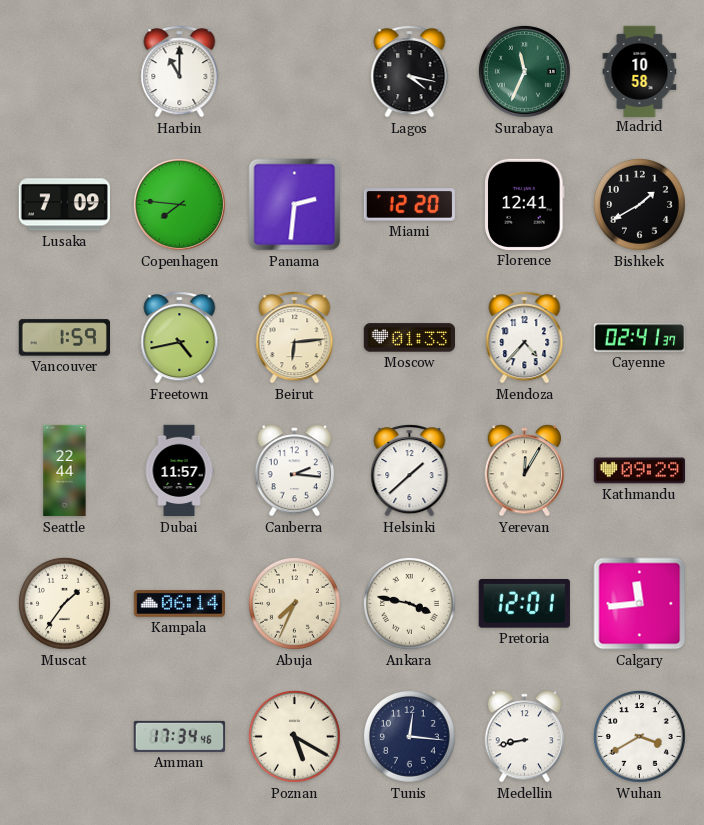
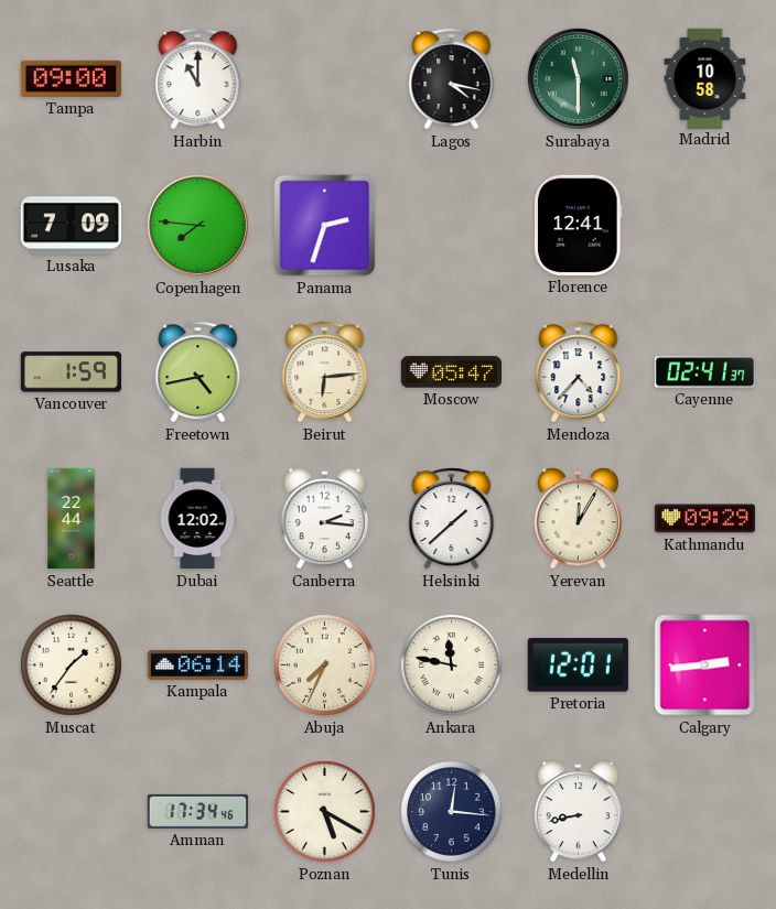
Tampa: none -> 09:00 (71, 78)
Surabaya: 11:34 -> 11:30 (578, 78)
Panama: 2:31 -> 2:33 (325, 226)
Miami: 12:20 -> none (409, 205)
Bishkek: 1:40 -> none (639, 204)
Moscow: 01:33 -> 05:47 (451, 372)
Dubai: 11:57 -> 12:02 (197, 519)
Ankara: 3:47 -> 11:47 (451, 664)
Calgary: 11:44 -> 2:44 (705, 665)
Wuhan: 3:40 -> none (639, 736)
